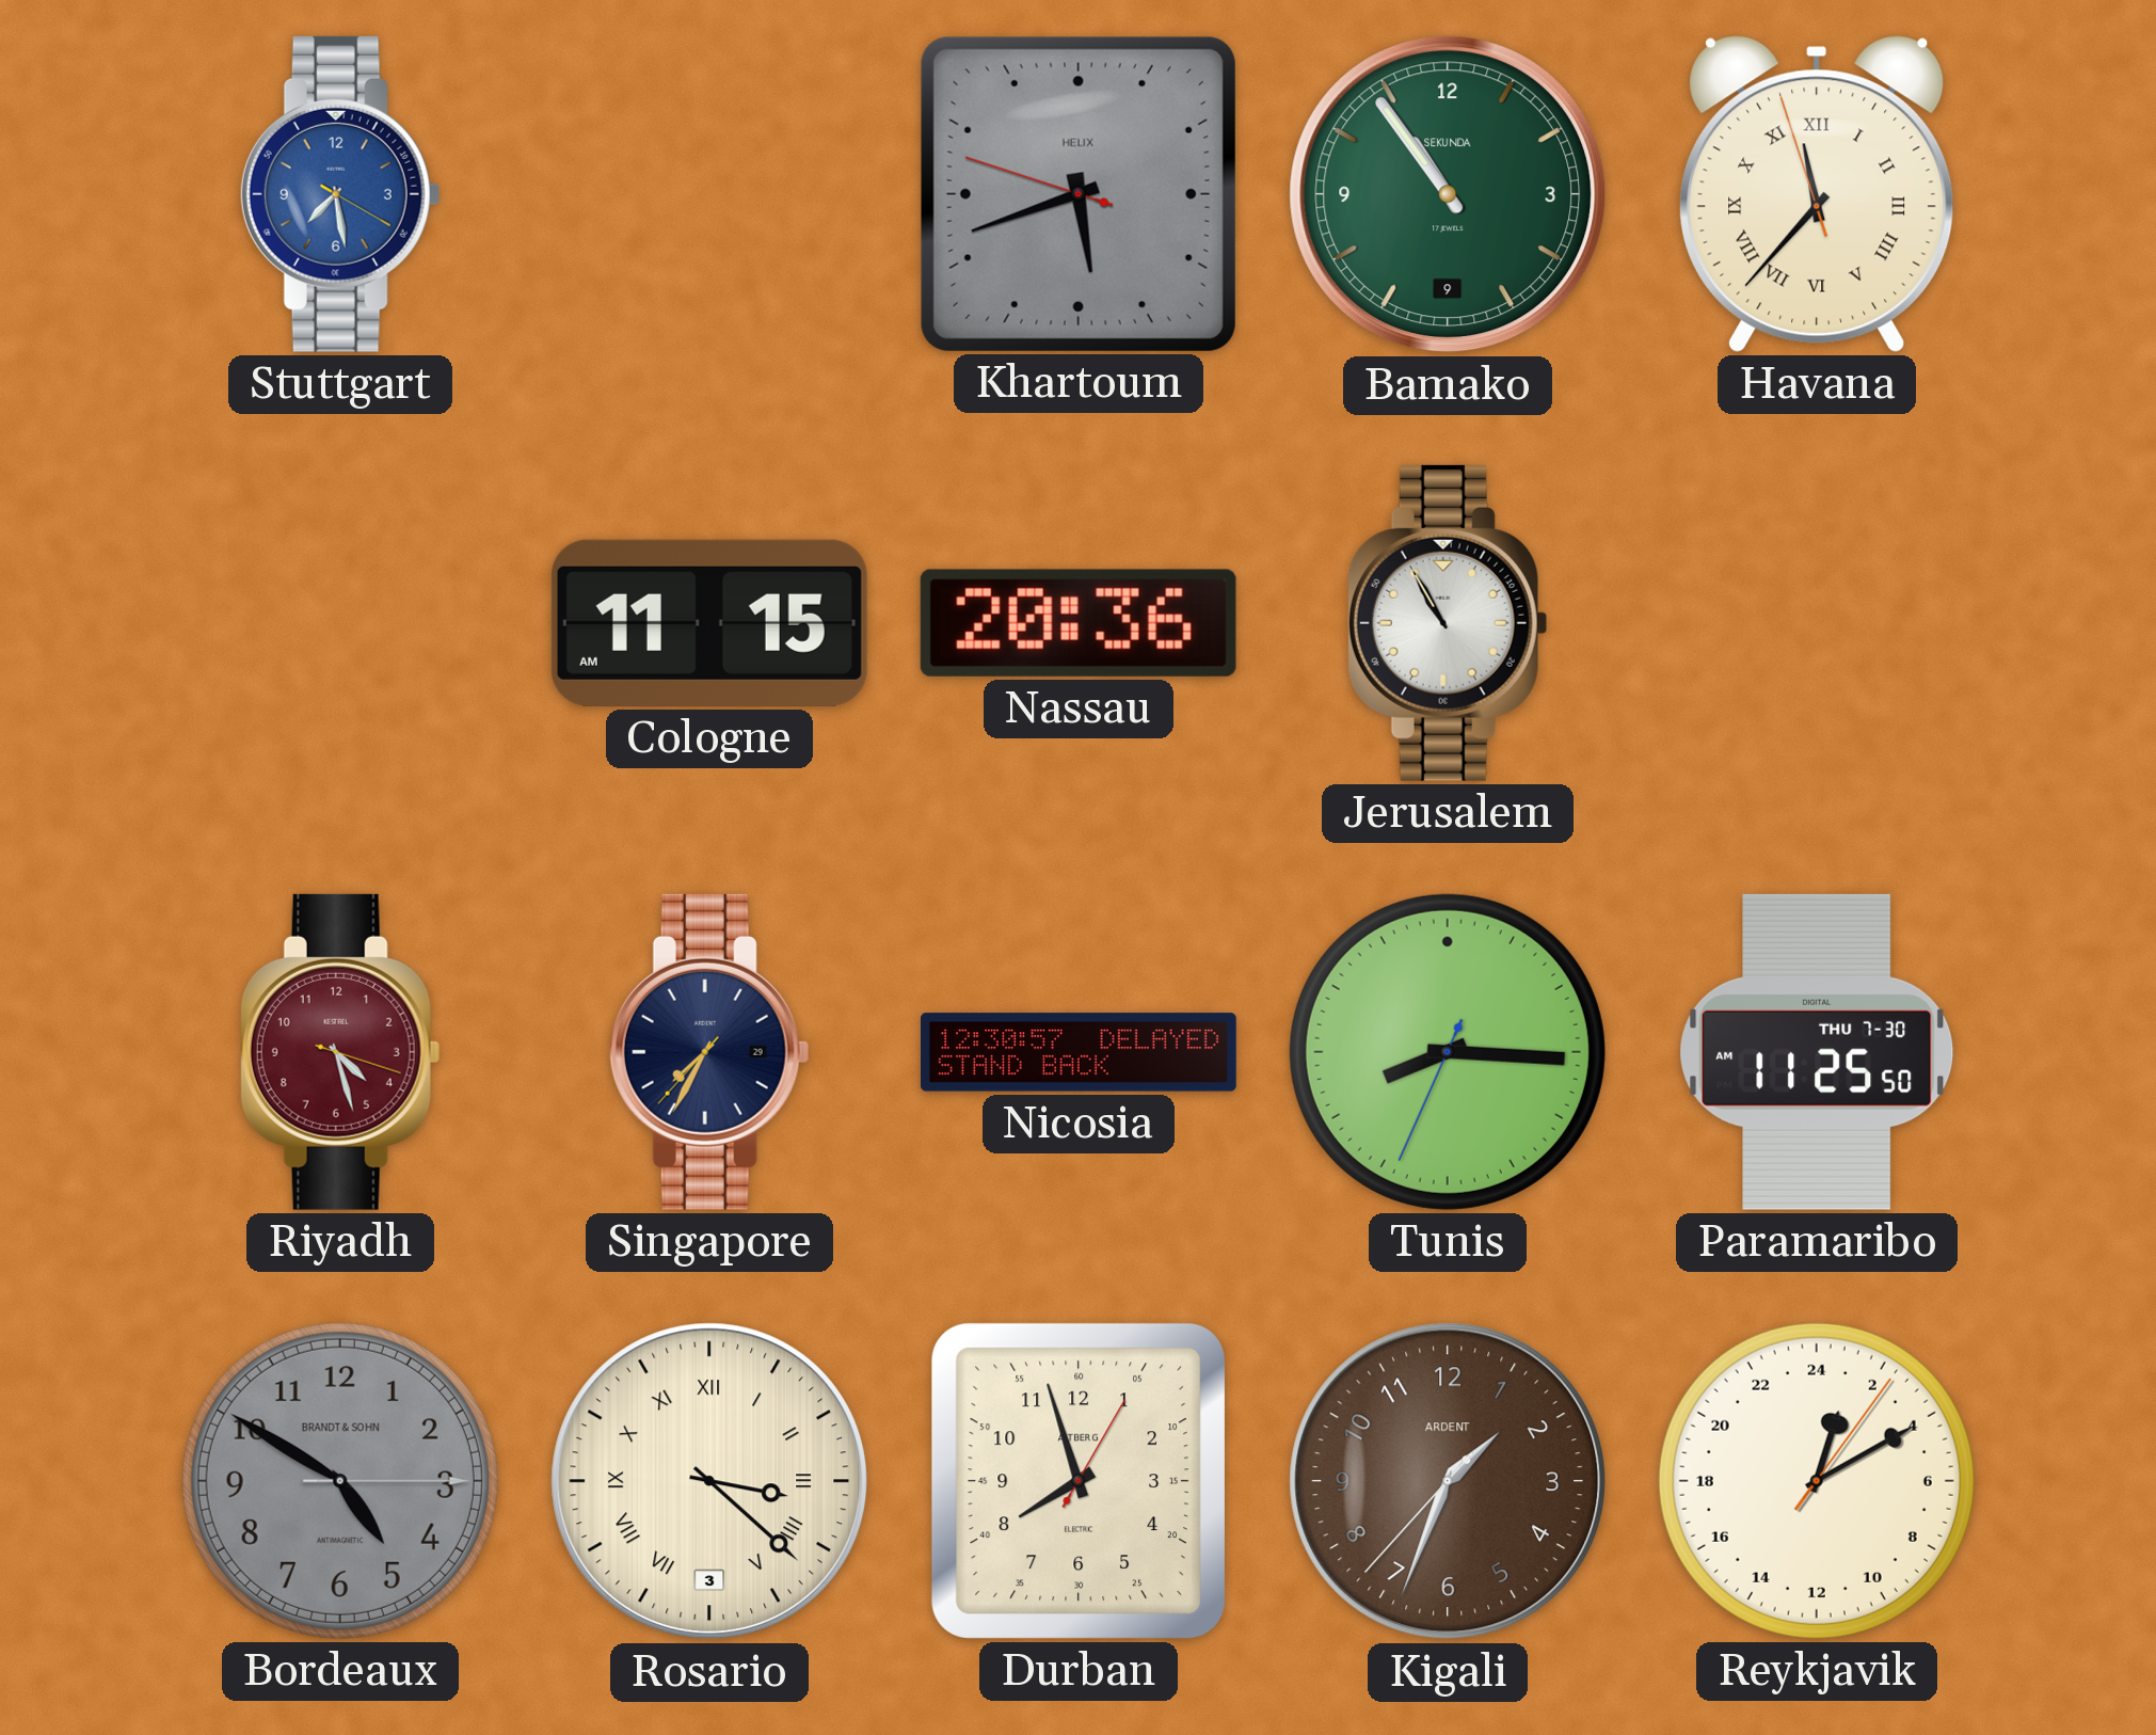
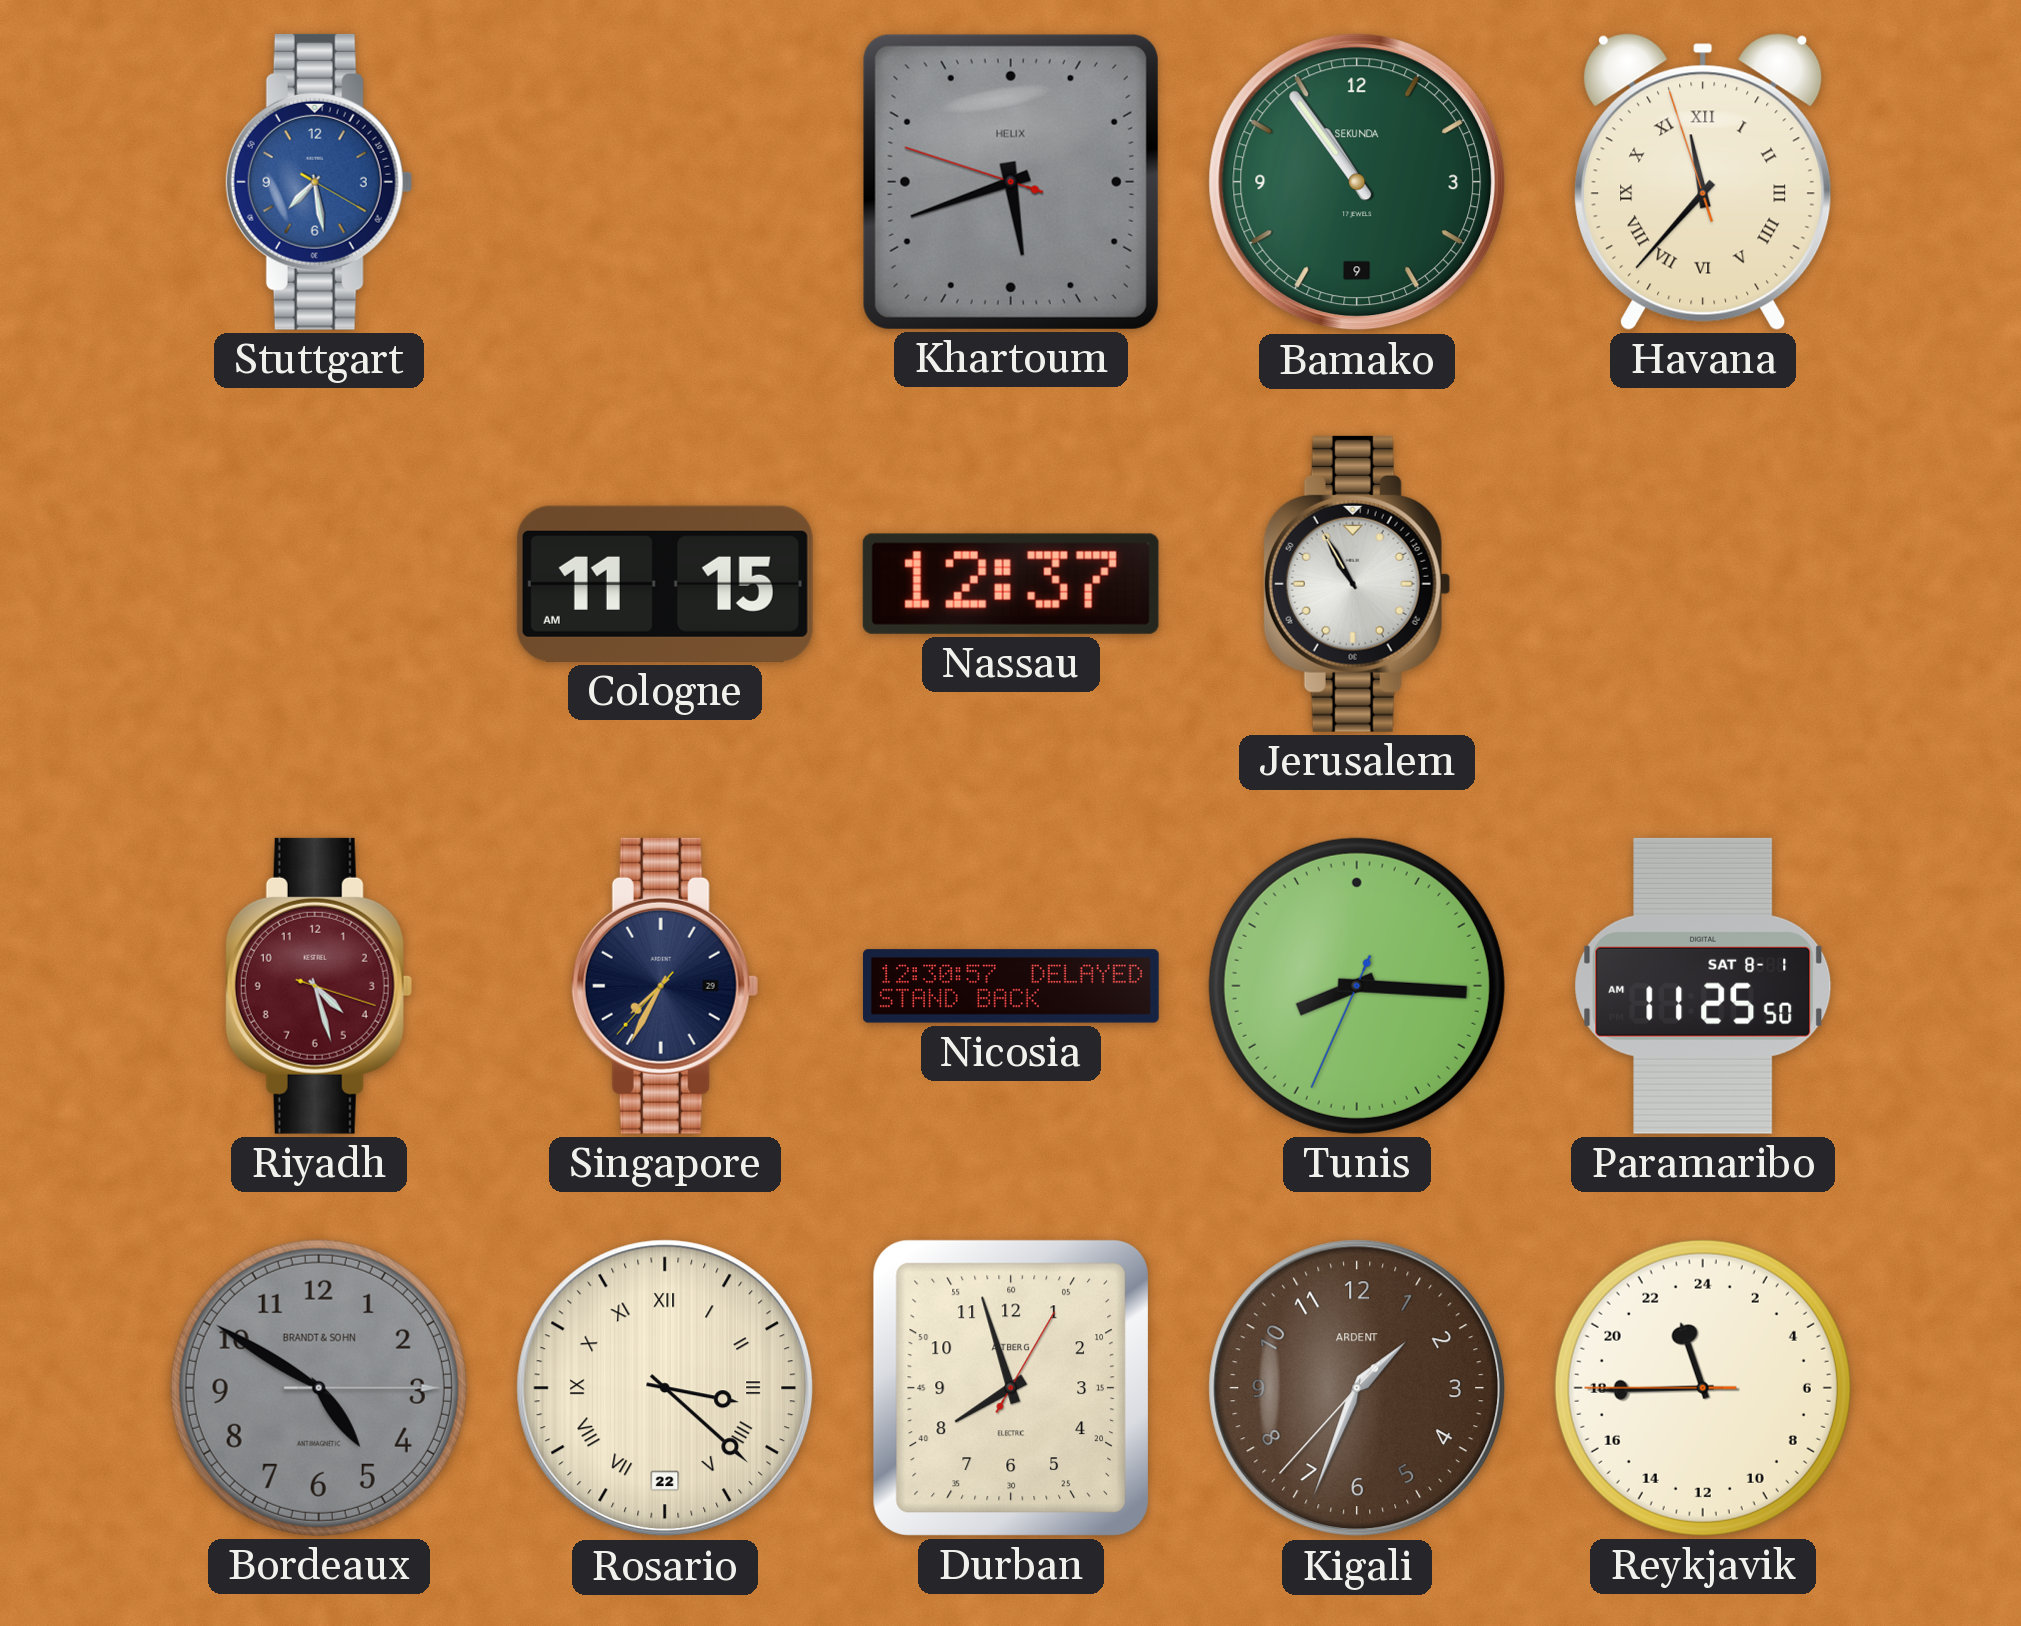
Nassau: 20:36 -> 12:37 (1011, 584)
Paramaribo date: THU 7-30 -> SAT 8-1 (1703, 986)
Rosario date: 3 -> 22 (665, 1388)
Reykjavik: 1:10 -> 22:44 (1703, 1388)
